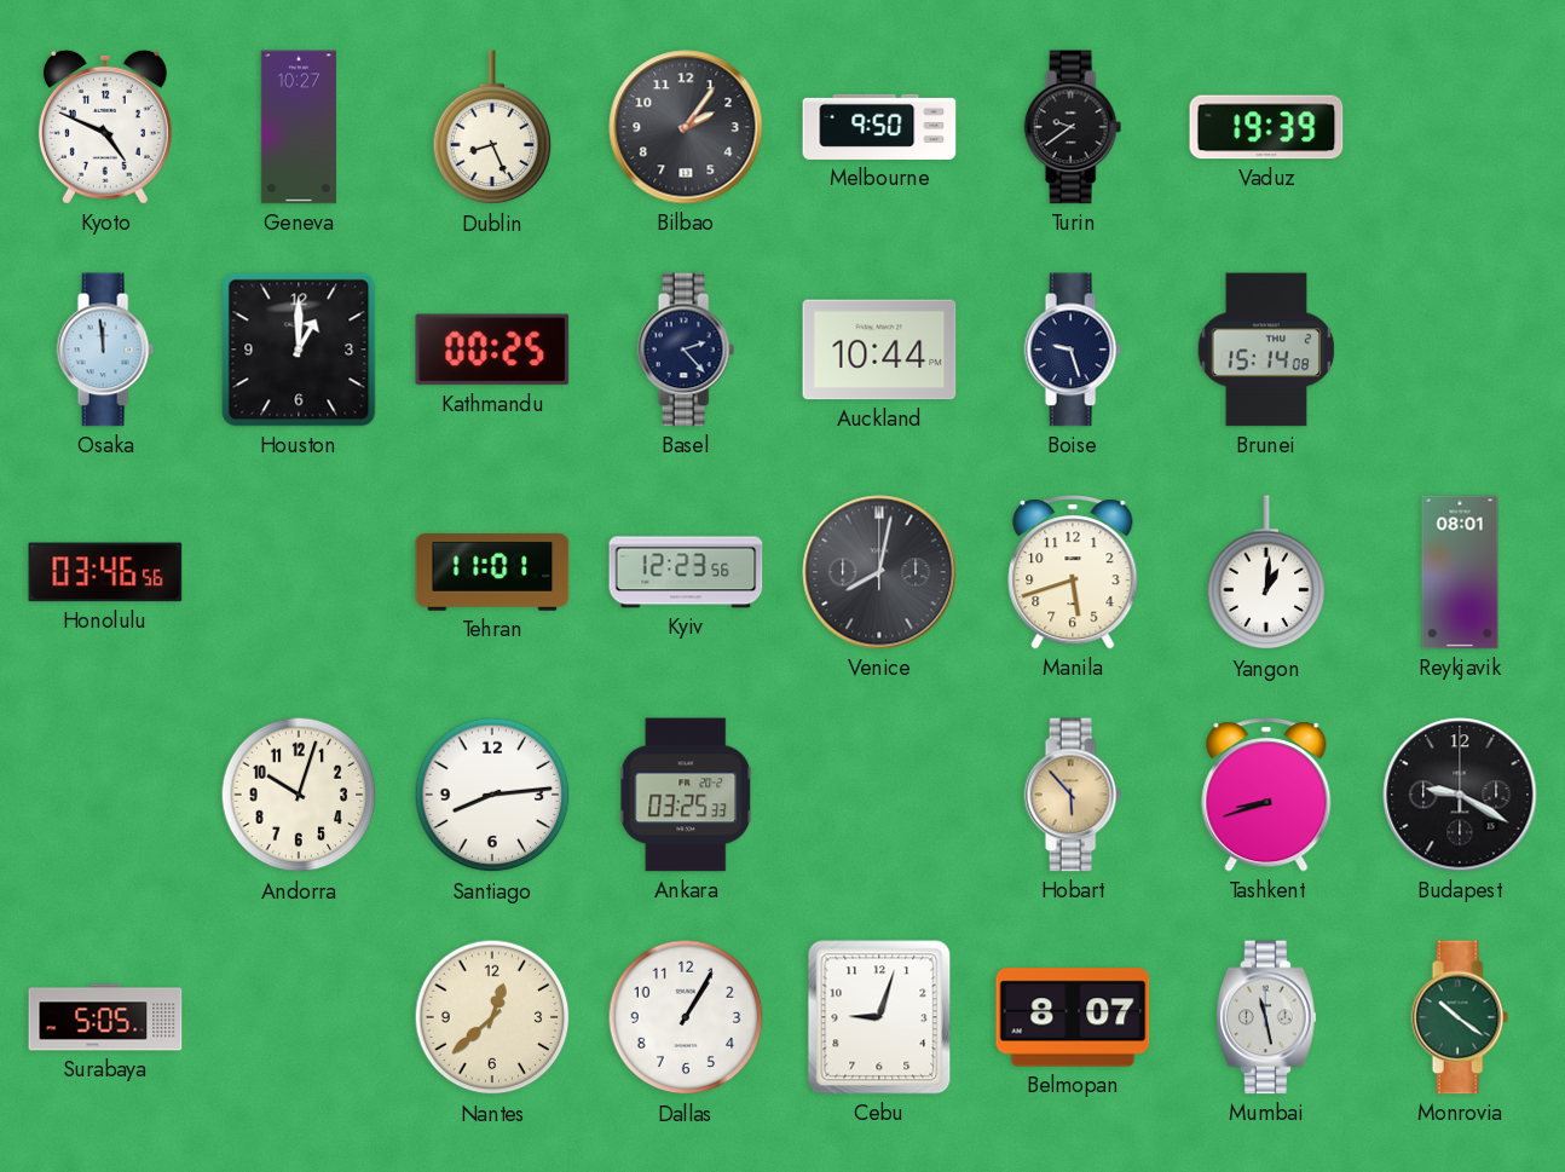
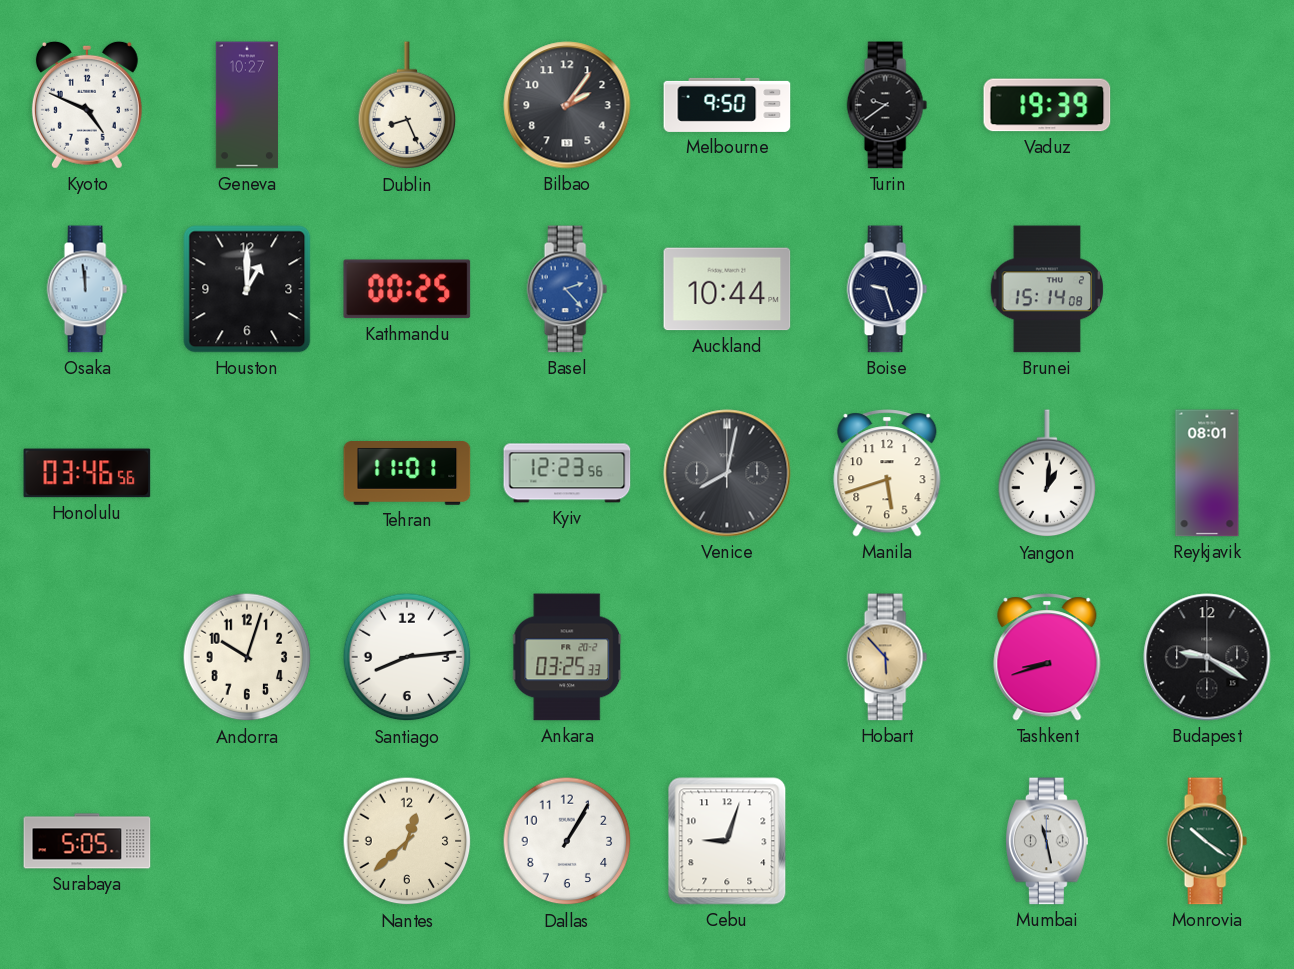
Basel dial: navy -> blue (567, 289)
Belmopan: 8:07 -> none (1073, 1017)
